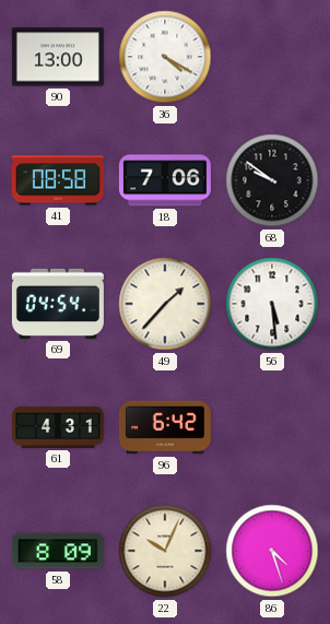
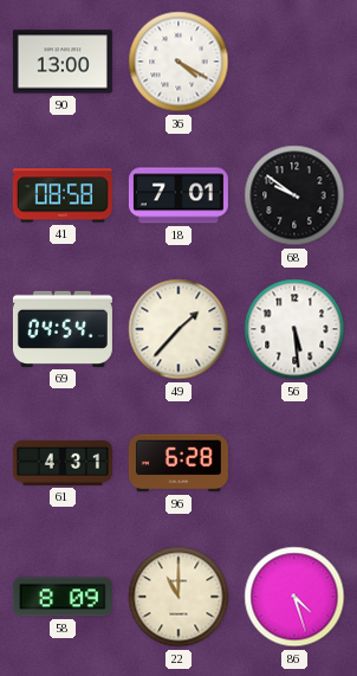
18: 7:06 -> 7:01 (178, 195)
96: 6:42 -> 6:28 (178, 463)
22: 10:04 -> 11:00 (178, 597)
